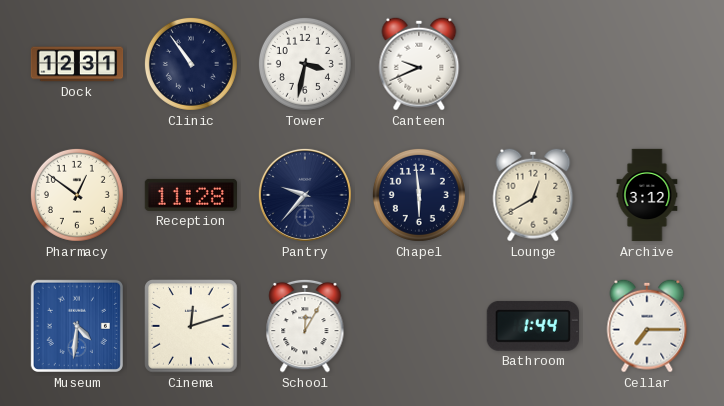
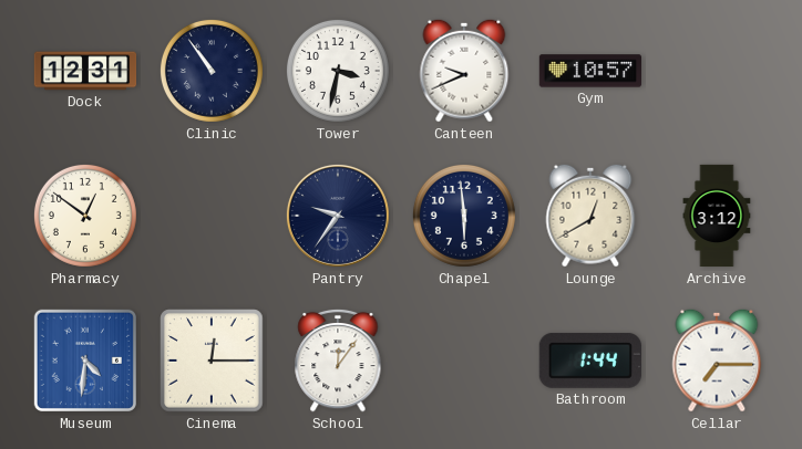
Gym: none -> 10:57 (590, 71)
Reception: 11:28 -> none (190, 195)
Pantry: 9:37 -> 9:36 (338, 216)
Cinema: 12:12 -> 12:15 (212, 361)
School: 12:05 -> 12:06 (338, 361)
